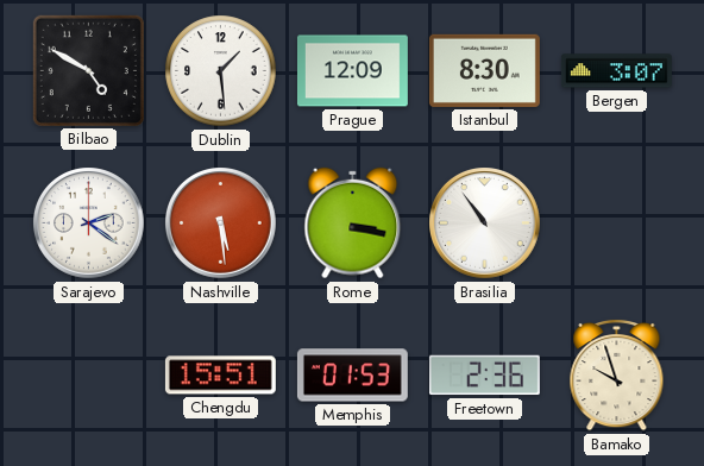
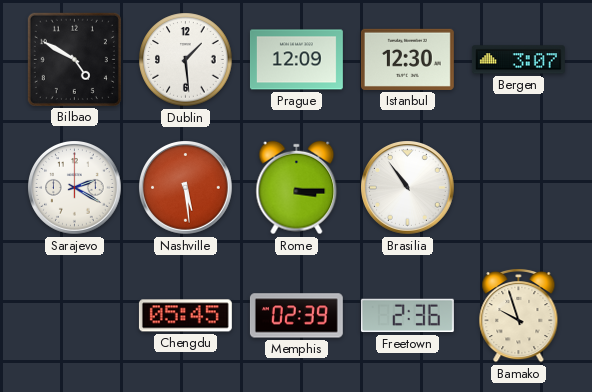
Istanbul: 8:30 -> 12:30 (407, 59)
Sarajevo: 2:21 -> 2:20 (75, 188)
Rome: 3:17 -> 3:15 (297, 188)
Chengdu: 15:51 -> 05:45 (185, 316)
Memphis: 01:53 -> 02:39 (296, 316)
